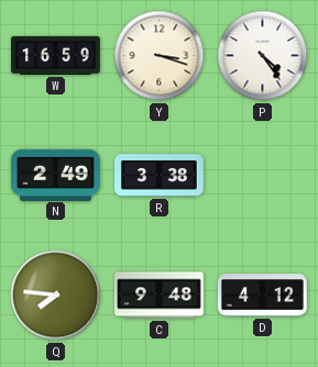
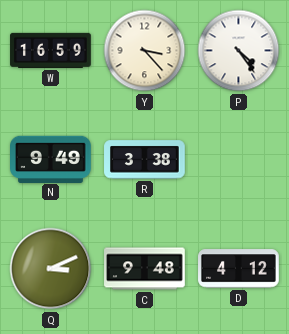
Y: 3:18 -> 3:23 (145, 51)
N: 2:49 -> 9:49 (51, 159)
Q: 7:46 -> 3:11 (51, 269)
